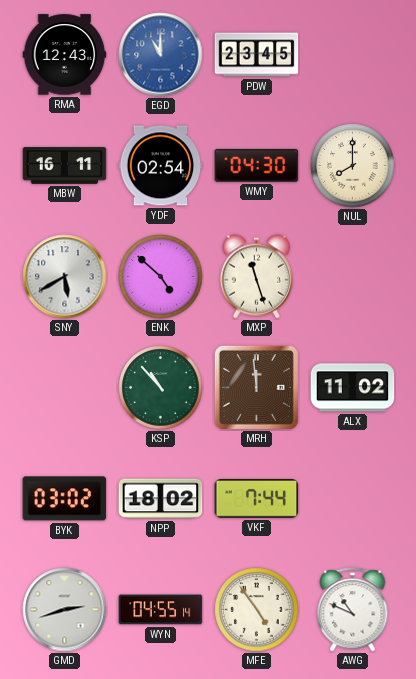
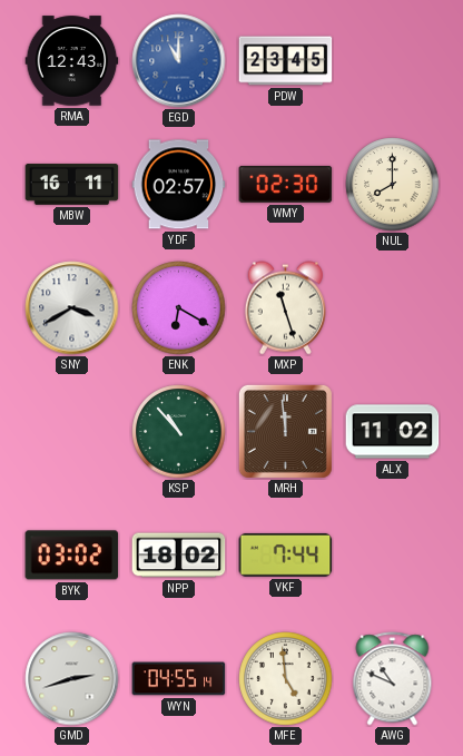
YDF: 02:54 -> 02:57 (179, 185)
WMY: 04:30 -> 02:30 (286, 184)
SNY: 5:40 -> 3:40 (72, 308)
ENK: 4:52 -> 6:20 (179, 308)
MFE: 4:54 -> 4:59 (286, 679)
